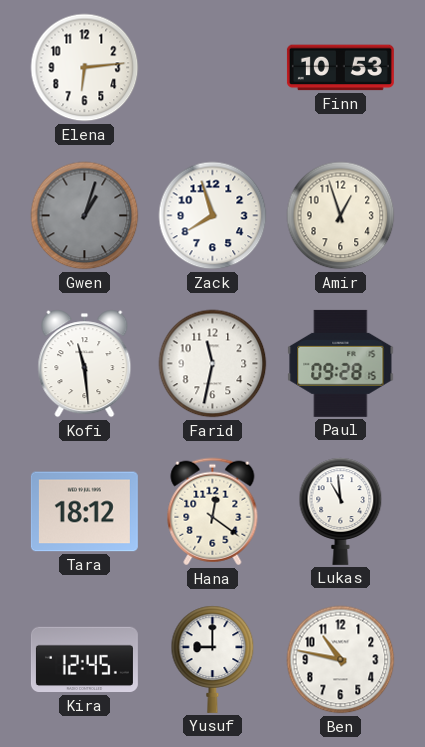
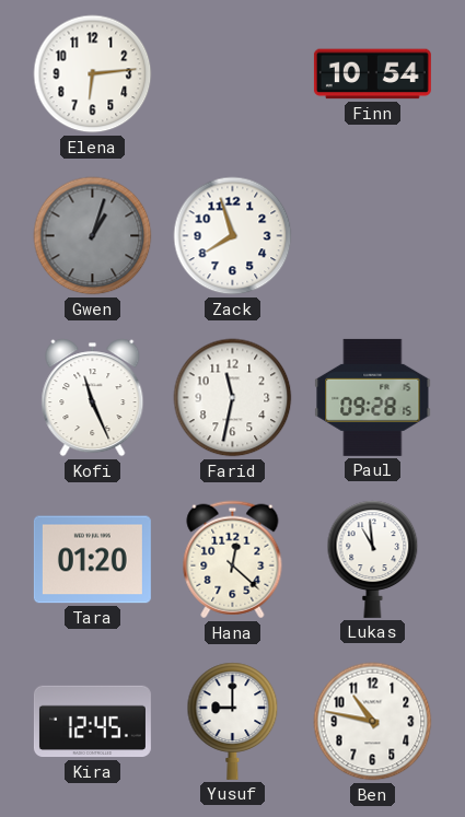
Finn: 10:53 -> 10:54 (372, 74)
Amir: 12:57 -> none (341, 216)
Kofi: 11:29 -> 11:26 (93, 398)
Tara: 18:12 -> 01:20 (92, 560)
Hana: 12:21 -> 12:22 (233, 560)
